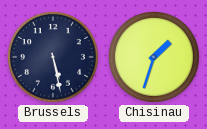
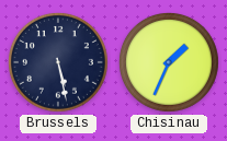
Chisinau: 1:33 -> 1:34 (169, 62)
